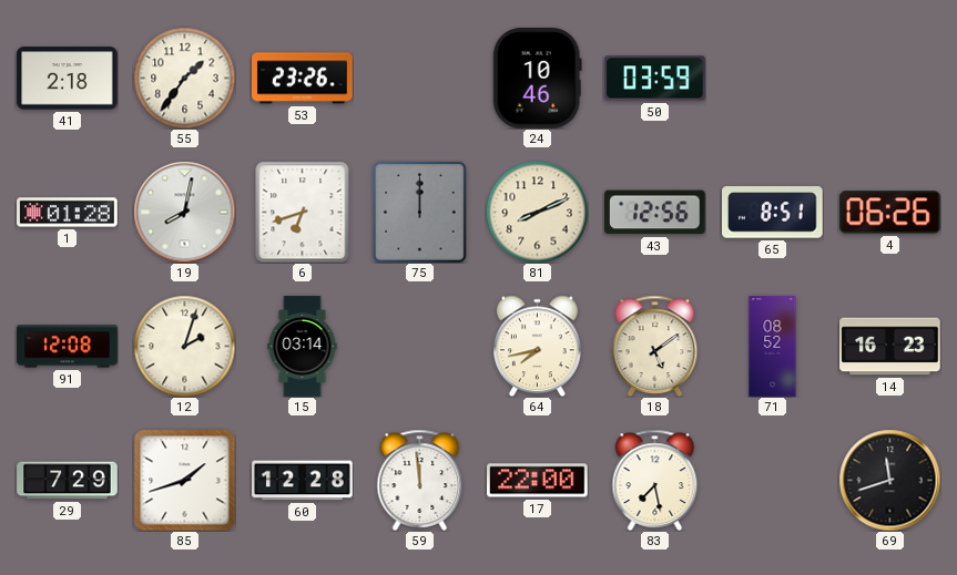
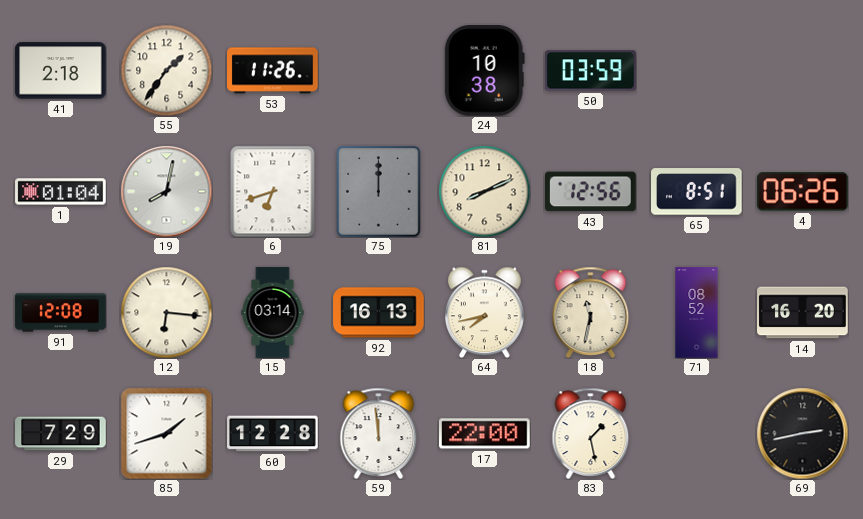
53: 23:26 -> 11:26 (273, 71)
24: 10:46 -> 10:38 (484, 71)
1: 01:28 -> 01:04 (61, 192)
12: 2:03 -> 6:16 (166, 312)
92: none -> 16:13 (379, 313)
18: 5:09 -> 11:32 (591, 312)
14: 16:23 -> 16:20 (803, 313)
83: 7:28 -> 1:28 (591, 433)
69: 11:42 -> 2:43 (802, 433)
